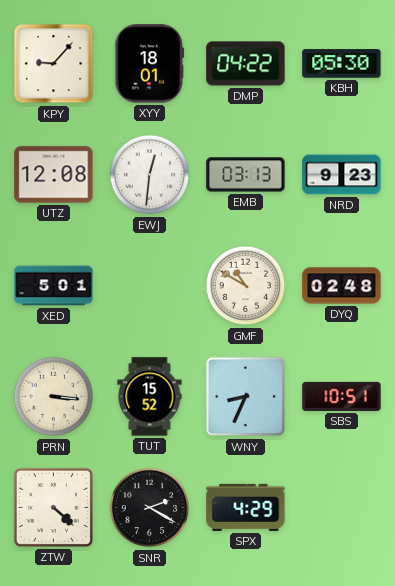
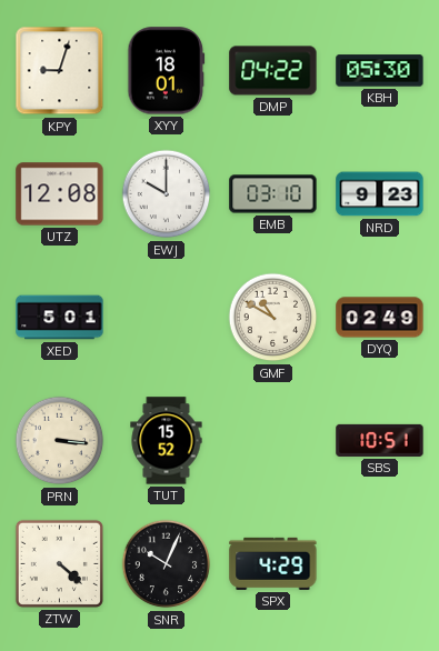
KPY: 9:07 -> 9:03 (60, 71)
EWJ: 12:31 -> 10:00 (167, 194)
EMB: 03:13 -> 03:10 (273, 194)
DYQ: 02:48 -> 02:49 (380, 318)
WNY: 8:34 -> none (246, 397)
SNR: 2:20 -> 10:04 (167, 564)
